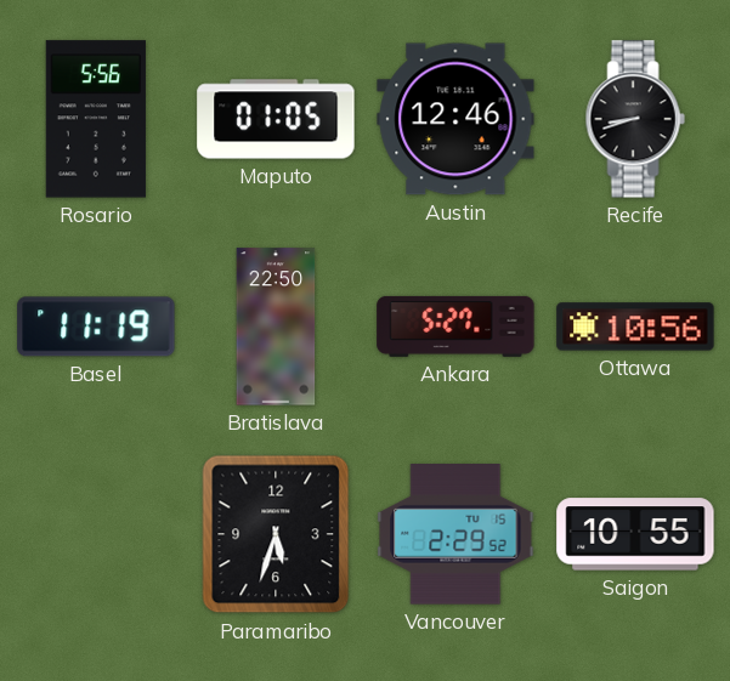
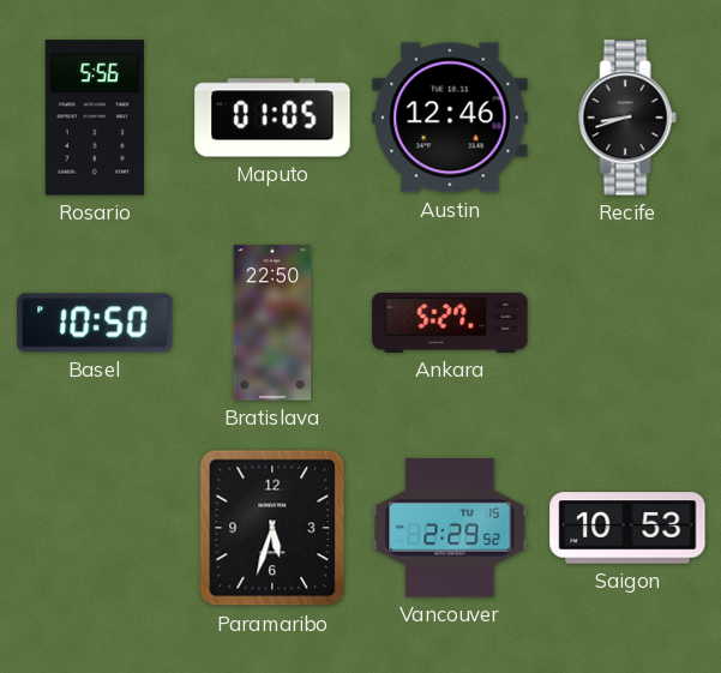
Basel: 11:19 -> 10:50 (95, 323)
Ottawa: 10:56 -> none (635, 327)
Saigon: 10:55 -> 10:53 (627, 528)
